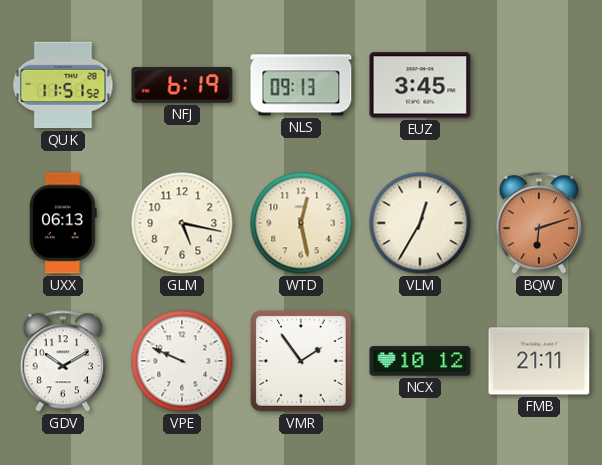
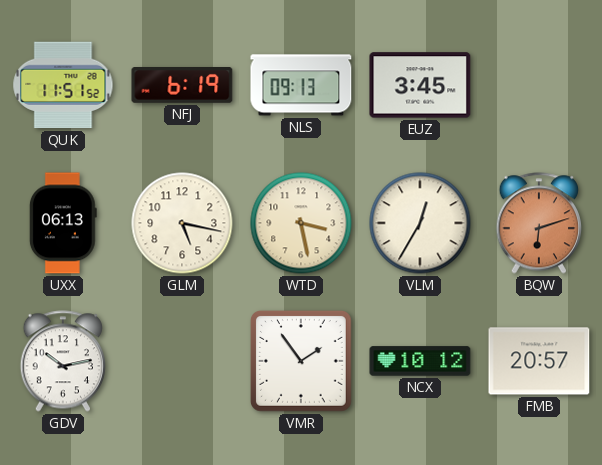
WTD: 12:28 -> 3:28 (301, 223)
GDV: 10:10 -> 10:13 (62, 361)
VPE: 9:49 -> none (182, 361)
FMB: 21:11 -> 20:57 (539, 361)
